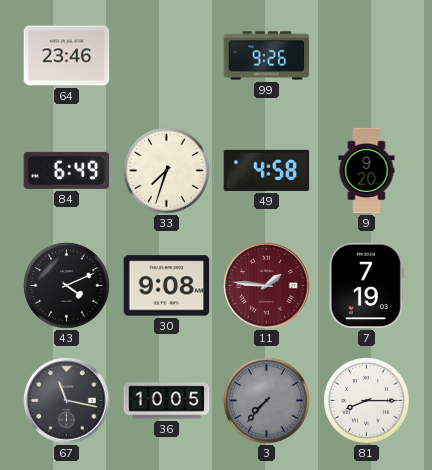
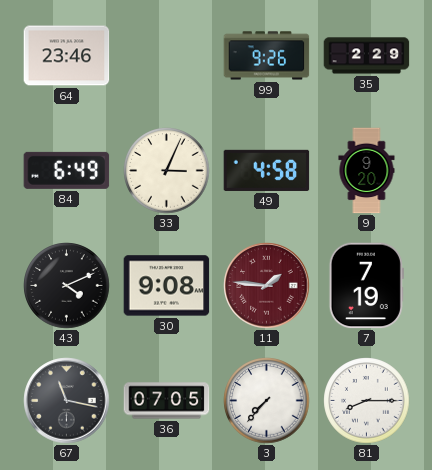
35: none -> 2:29 (367, 56)
33: 7:33 -> 3:04 (167, 171)
36: 10:05 -> 07:05 (167, 401)
3 dial: grey -> white (267, 401)
